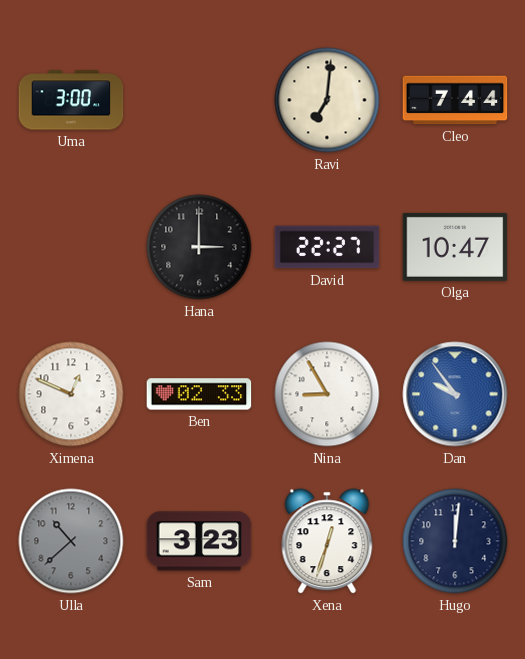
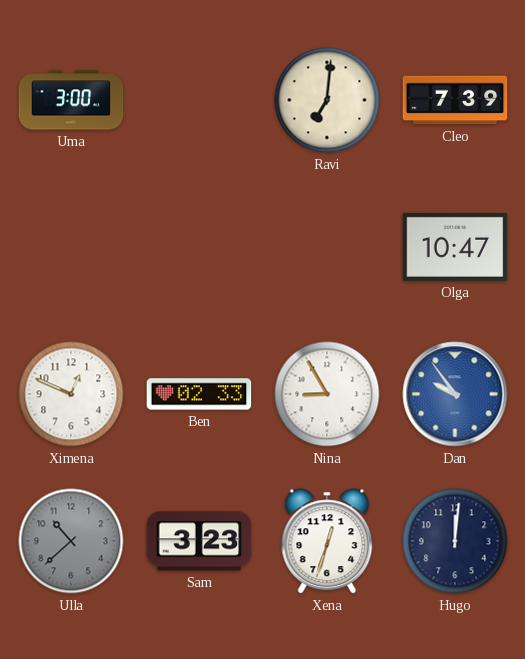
Cleo: 7:44 -> 7:39 (455, 100)
Hana: 3:00 -> none (199, 247)
David: 22:27 -> none (327, 247)
